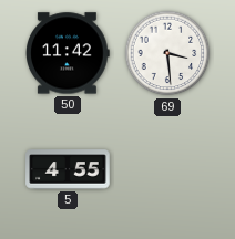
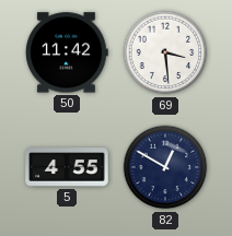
82: none -> 12:50 (165, 167)
